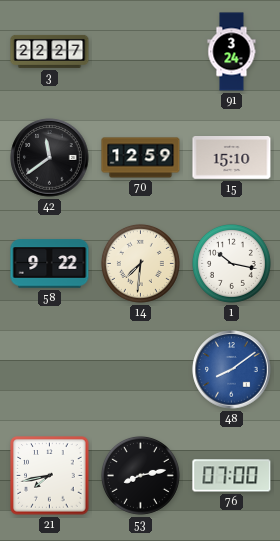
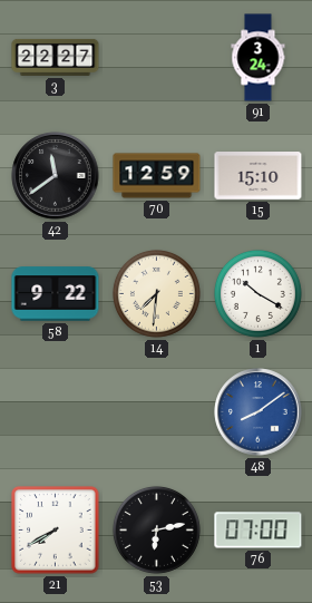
1: 10:17 -> 10:20 (257, 293)
21: 7:43 -> 7:40 (56, 531)
53: 8:13 -> 6:13 (156, 529)
